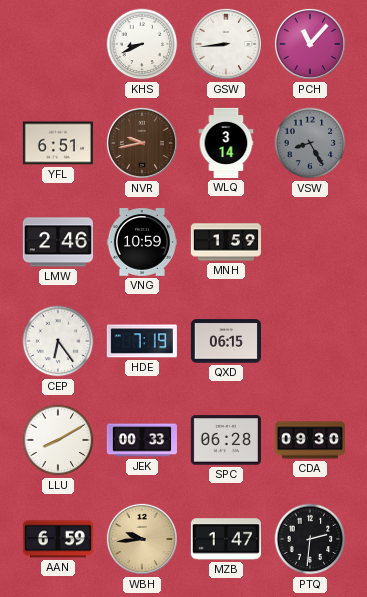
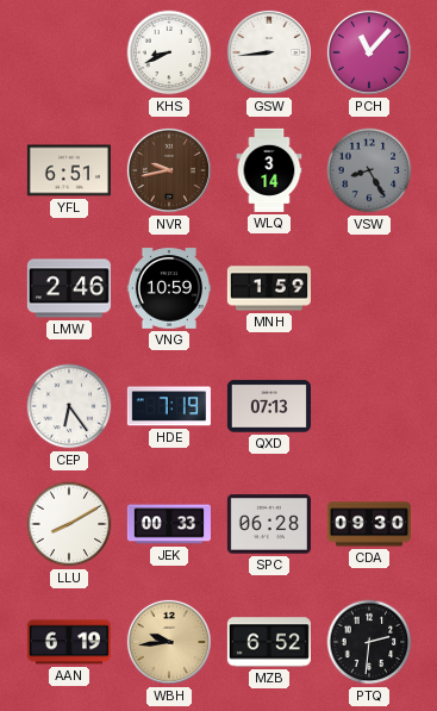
QXD: 06:15 -> 07:13 (269, 406)
AAN: 6:59 -> 6:19 (69, 642)
MZB: 1:47 -> 6:52 (269, 642)
